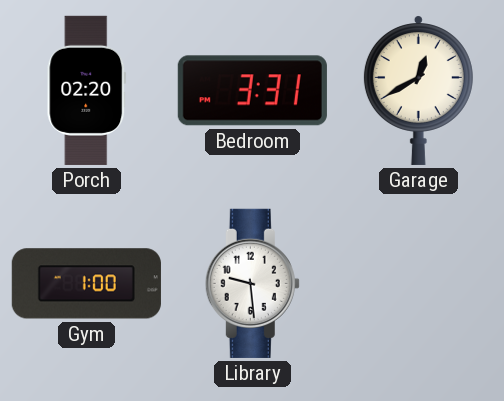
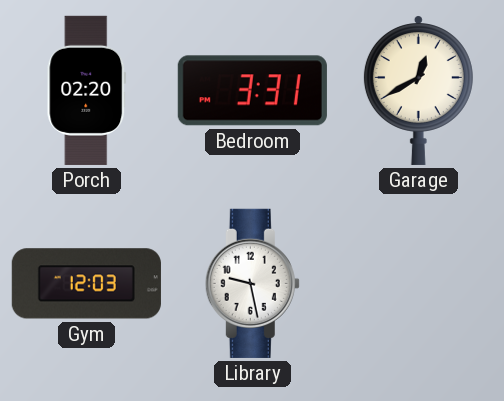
Gym: 1:00 -> 12:03 (86, 284)
Library: 9:29 -> 9:28 (252, 283)
